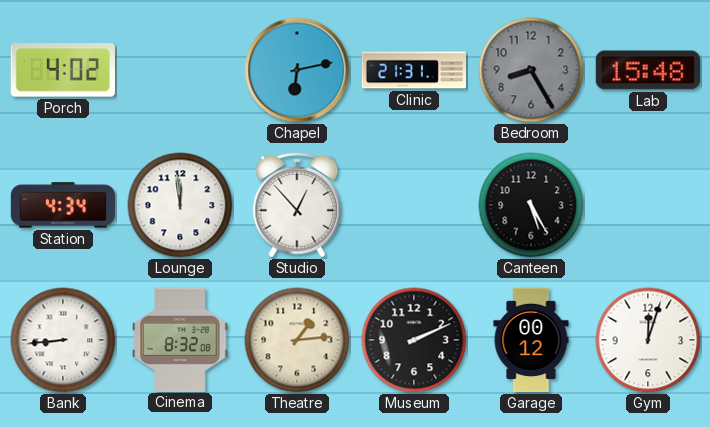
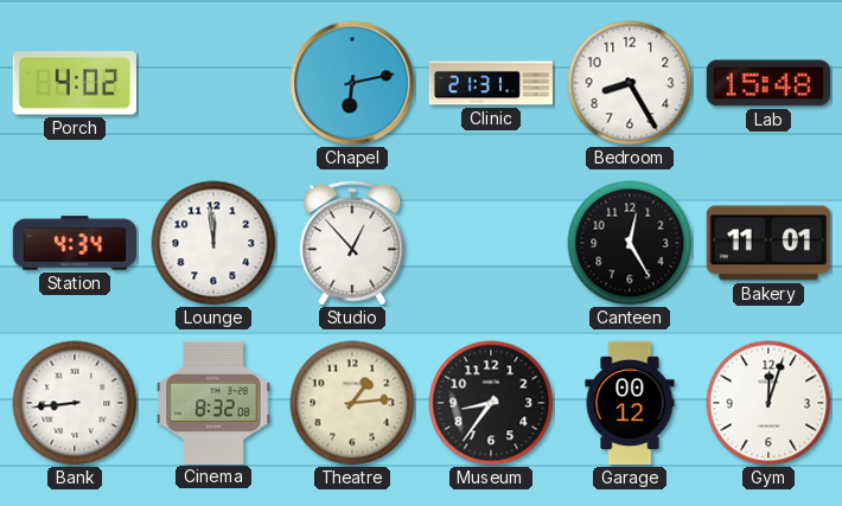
Bedroom dial: grey -> white (630, 83)
Canteen: 5:25 -> 12:25 (630, 243)
Bakery: none -> 11:01 (767, 243)
Museum: 2:11 -> 8:36 (491, 403)
